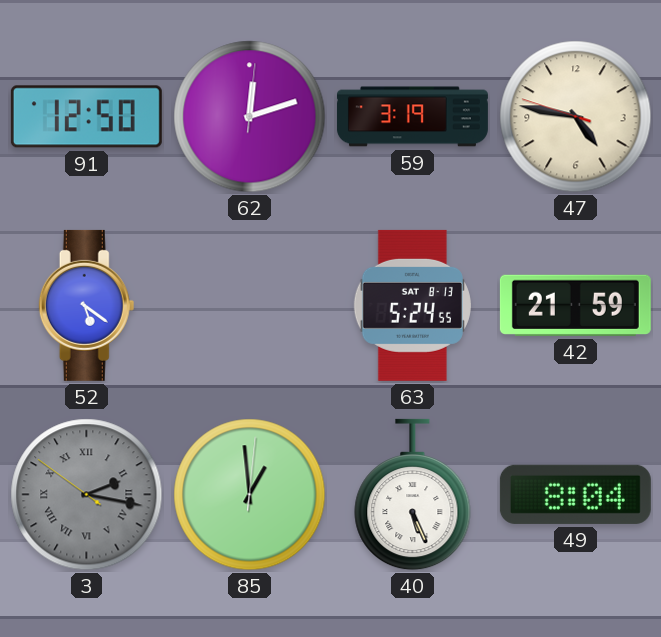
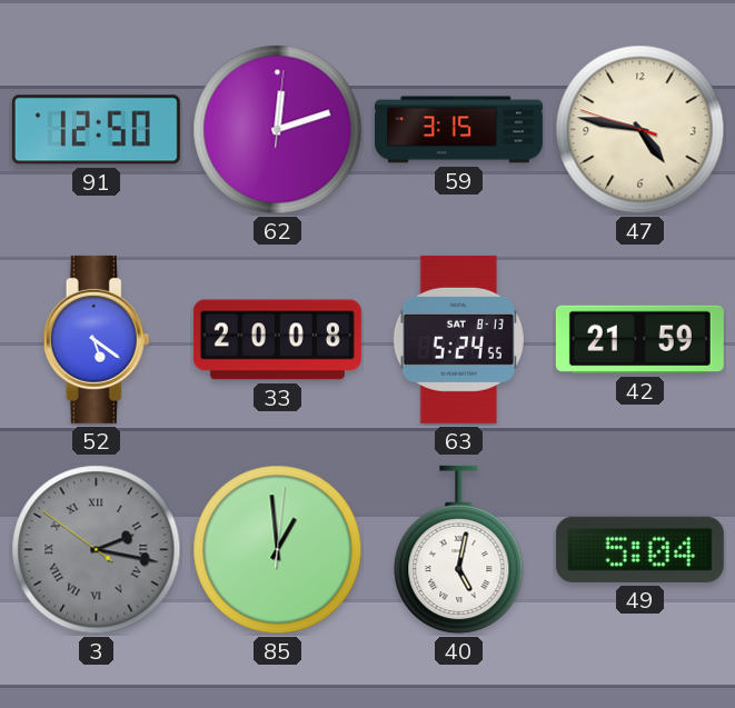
59: 3:19 -> 3:15 (458, 130)
33: none -> 20:08 (277, 340)
40: 5:26 -> 5:02 (459, 550)
49: 8:04 -> 5:04 (639, 549)
